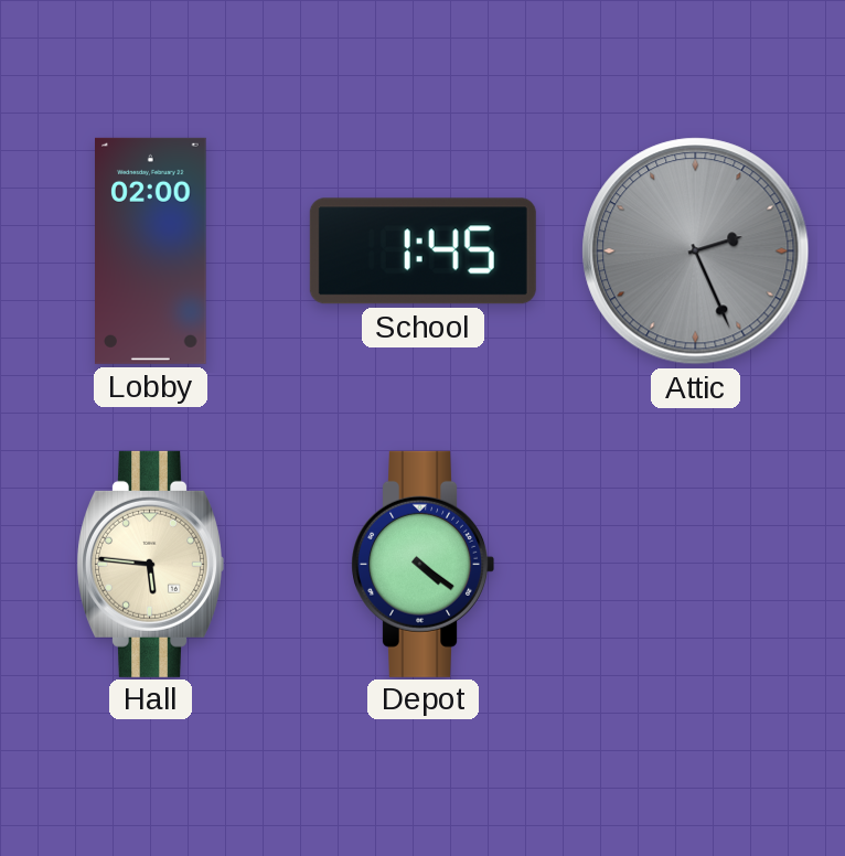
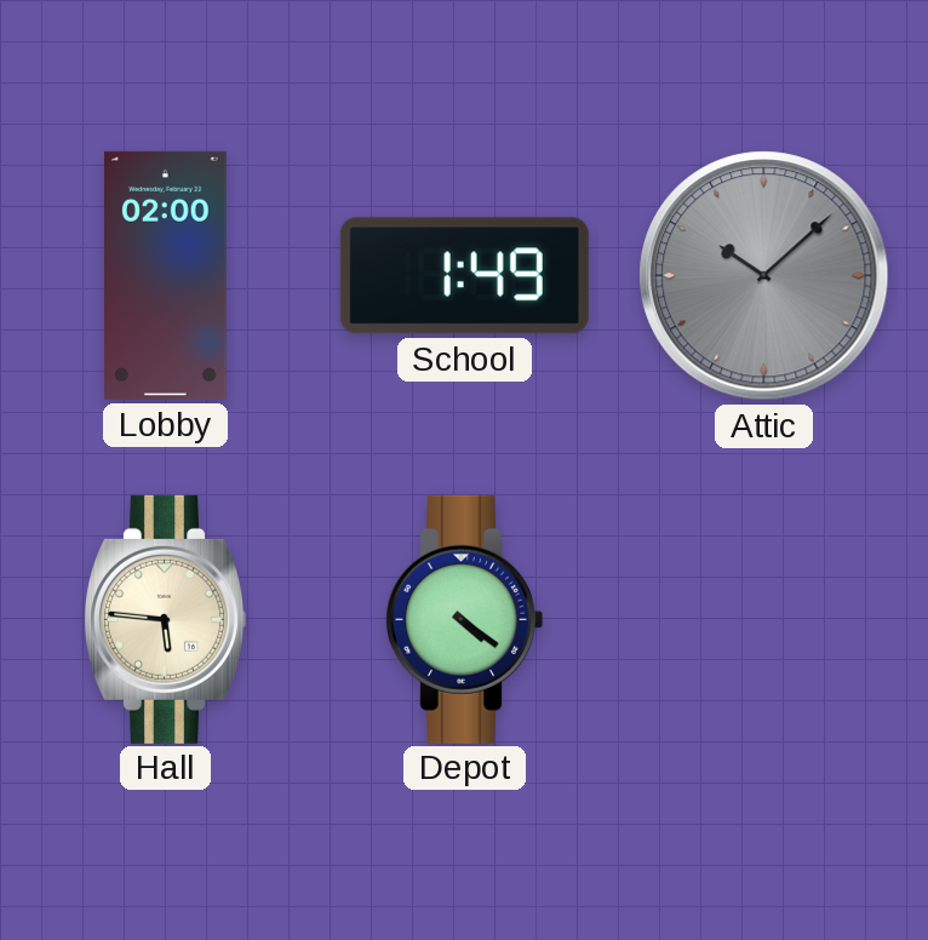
School: 1:45 -> 1:49 (464, 276)
Attic: 2:26 -> 10:08 (764, 276)
